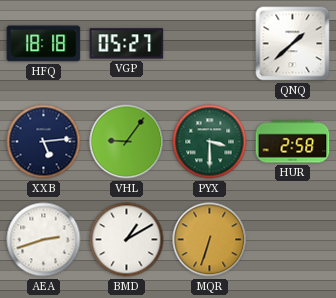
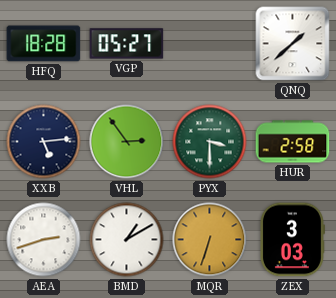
HFQ: 18:18 -> 18:28 (44, 44)
VHL: 9:06 -> 2:54 (127, 142)
ZEX: none -> 3:03 (292, 240)
